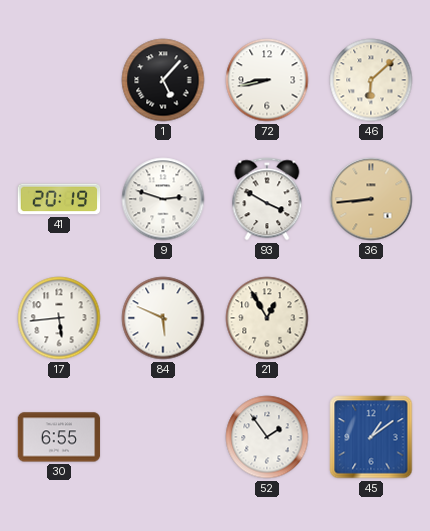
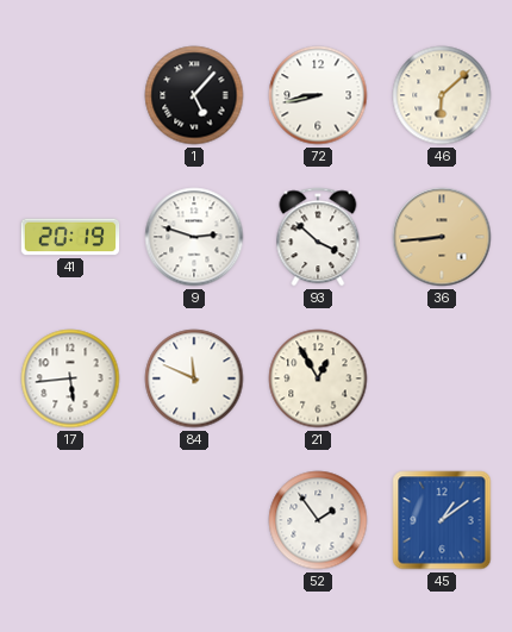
93: 3:50 -> 3:52 (318, 237)
84: 5:49 -> 11:49 (194, 378)
30: 6:55 -> none (59, 437)
